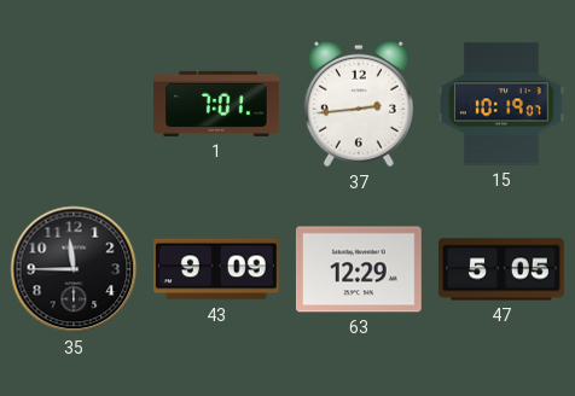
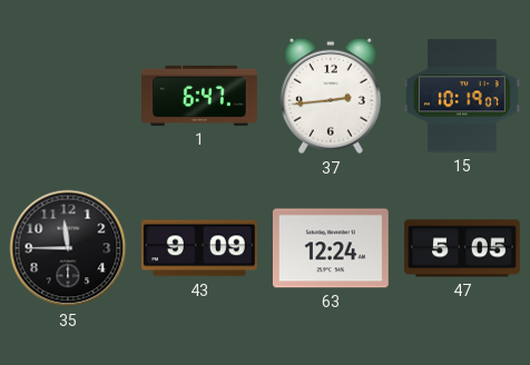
1: 7:01 -> 6:47 (200, 96)
63: 12:29 -> 12:24 (331, 248)
